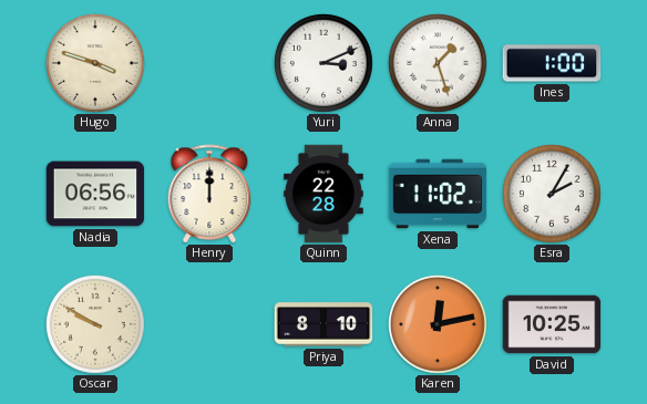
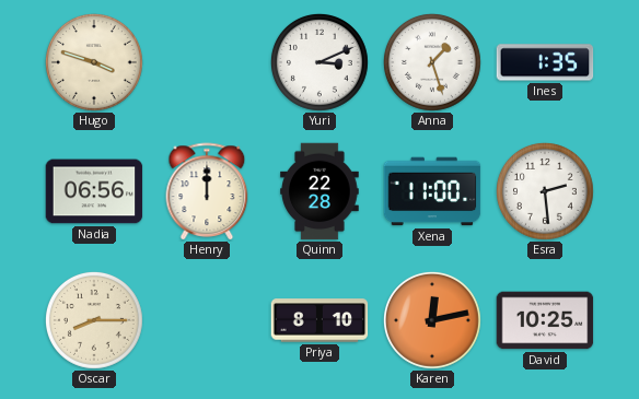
Ines: 1:00 -> 1:35 (545, 62)
Xena: 11:02 -> 11:00 (432, 191)
Esra: 2:05 -> 2:29 (546, 192)
Oscar: 9:50 -> 8:15 (95, 321)
